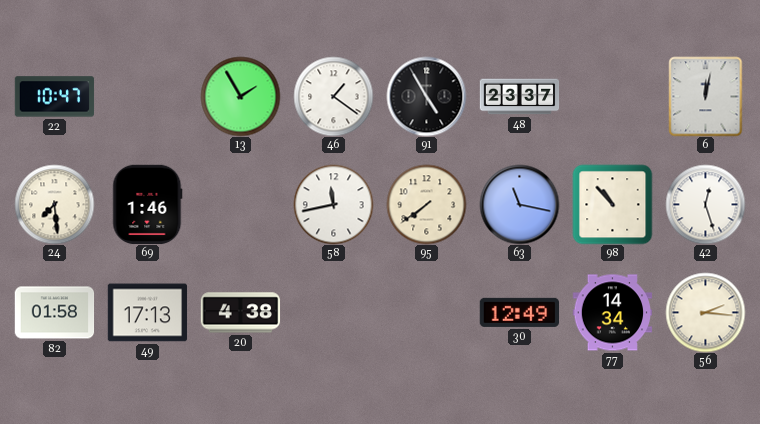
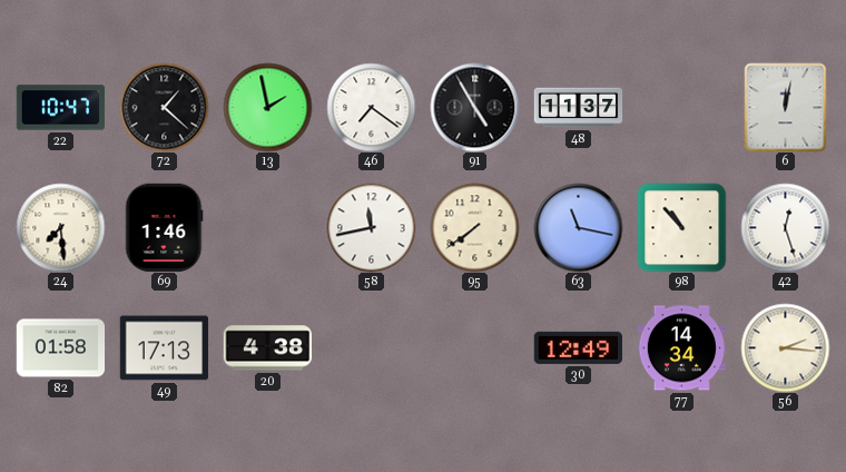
72: none -> 1:22 (164, 107)
13: 1:55 -> 1:58 (267, 107)
46: 1:21 -> 7:21 (371, 107)
48: 23:37 -> 11:37 (578, 108)
